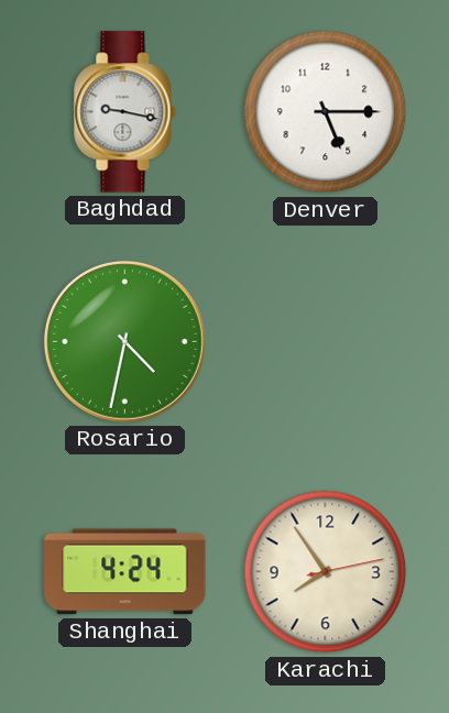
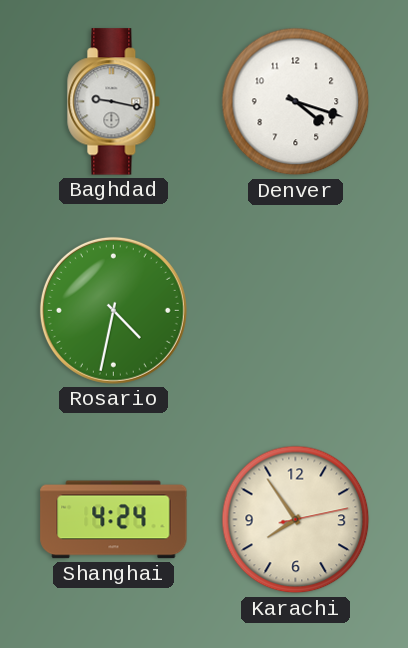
Denver: 5:15 -> 4:18 (296, 102)
